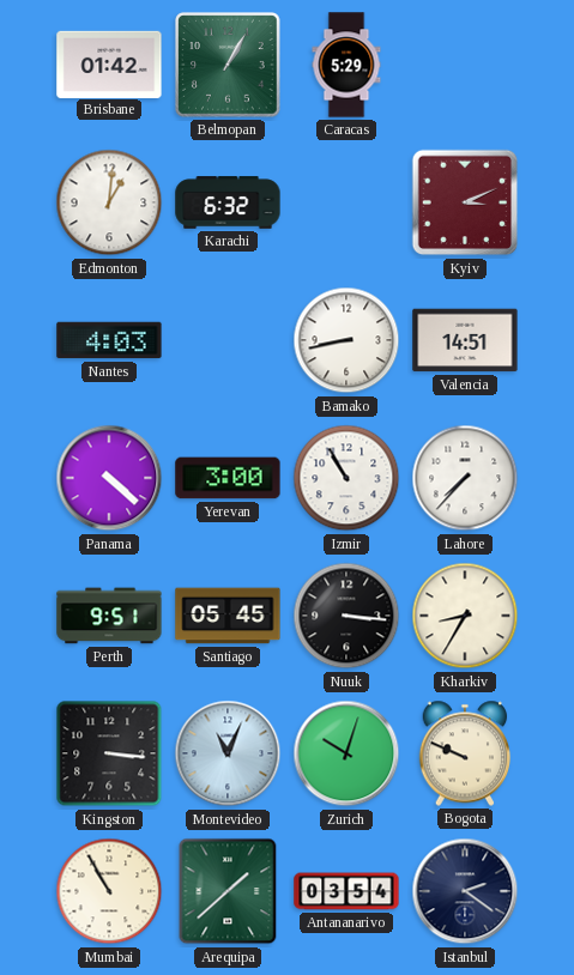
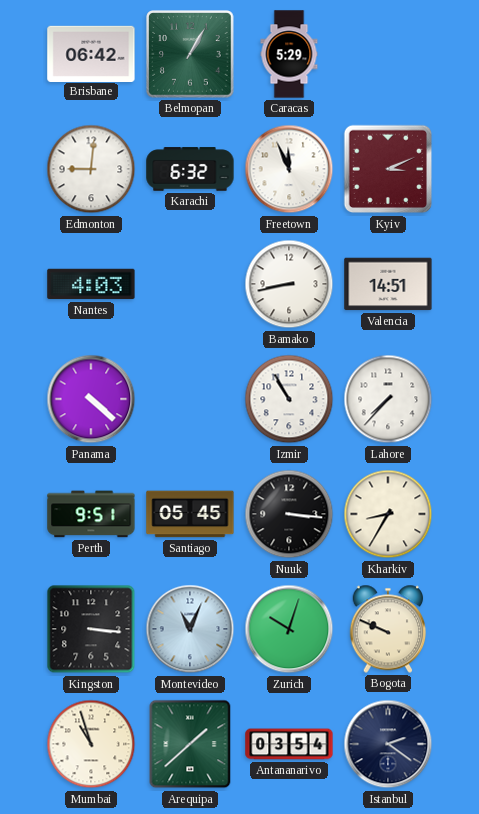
Brisbane: 01:42 -> 06:42 (91, 53)
Edmonton: 1:01 -> 9:01 (91, 169)
Freetown: none -> 11:56 (289, 169)
Yerevan: 3:00 -> none (228, 478)
Mumbai: 10:55 -> 10:57 (91, 744)
